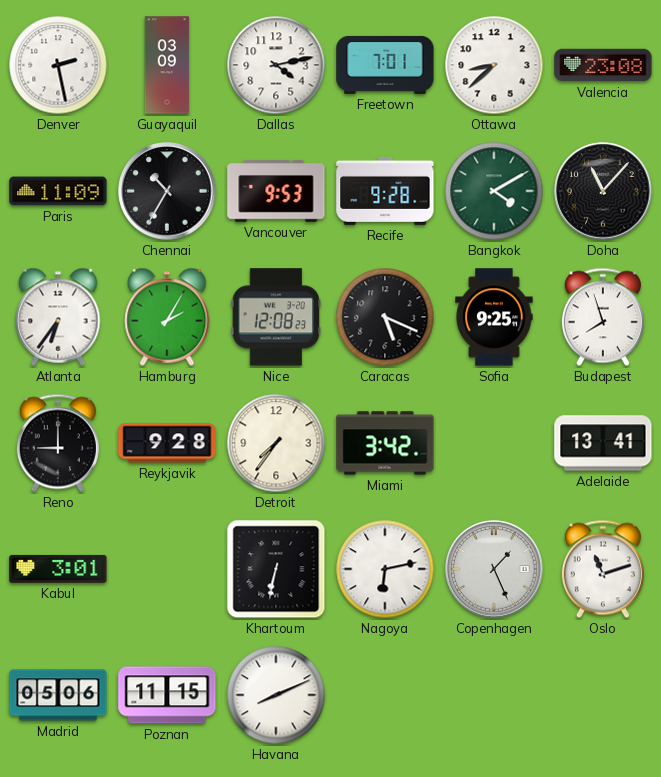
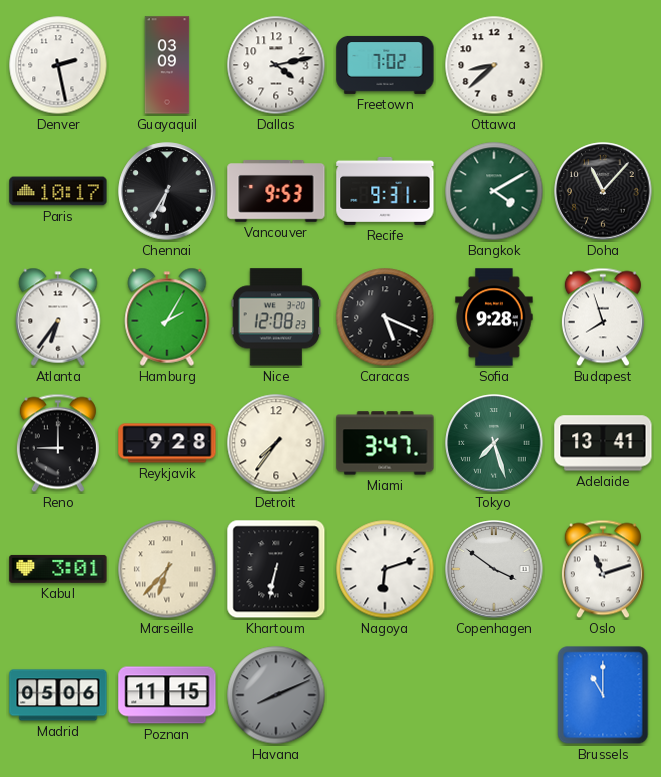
Freetown: 7:01 -> 7:02 (385, 65)
Valencia: 23:08 -> none (603, 65)
Paris: 11:09 -> 10:17 (58, 191)
Chennai: 10:35 -> 6:35 (167, 191)
Recife: 9:28 -> 9:31 (385, 191)
Sofia: 9:25 -> 9:28 (494, 317)
Miami: 3:42 -> 3:47 (385, 443)
Tokyo: none -> 7:27 (494, 443)
Marseille: none -> 6:37 (167, 569)
Nagoya: 6:13 -> 6:12 (385, 569)
Copenhagen: 1:26 -> 3:51 (494, 569)
Havana dial: white -> grey (276, 695)
Brussels: none -> 11:00 (603, 695)
